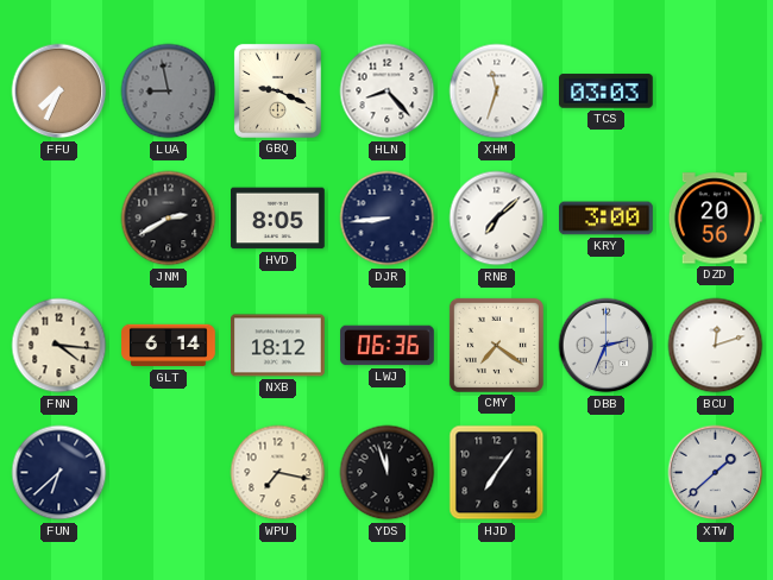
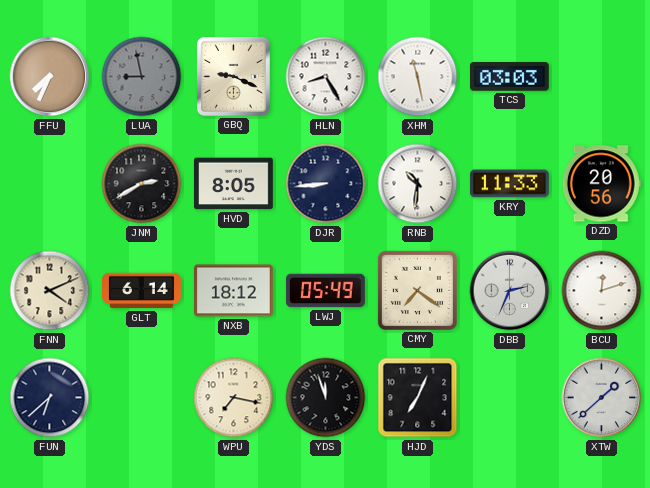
HLN: 8:23 -> 8:25 (326, 77)
XHM: 11:33 -> 11:28 (418, 77)
RNB: 7:08 -> 10:31 (418, 184)
KRY: 3:00 -> 11:33 (510, 184)
FNN: 4:16 -> 4:11 (50, 291)
LWJ: 06:36 -> 05:49 (326, 291)
HJD: 7:06 -> 7:04 (418, 398)
